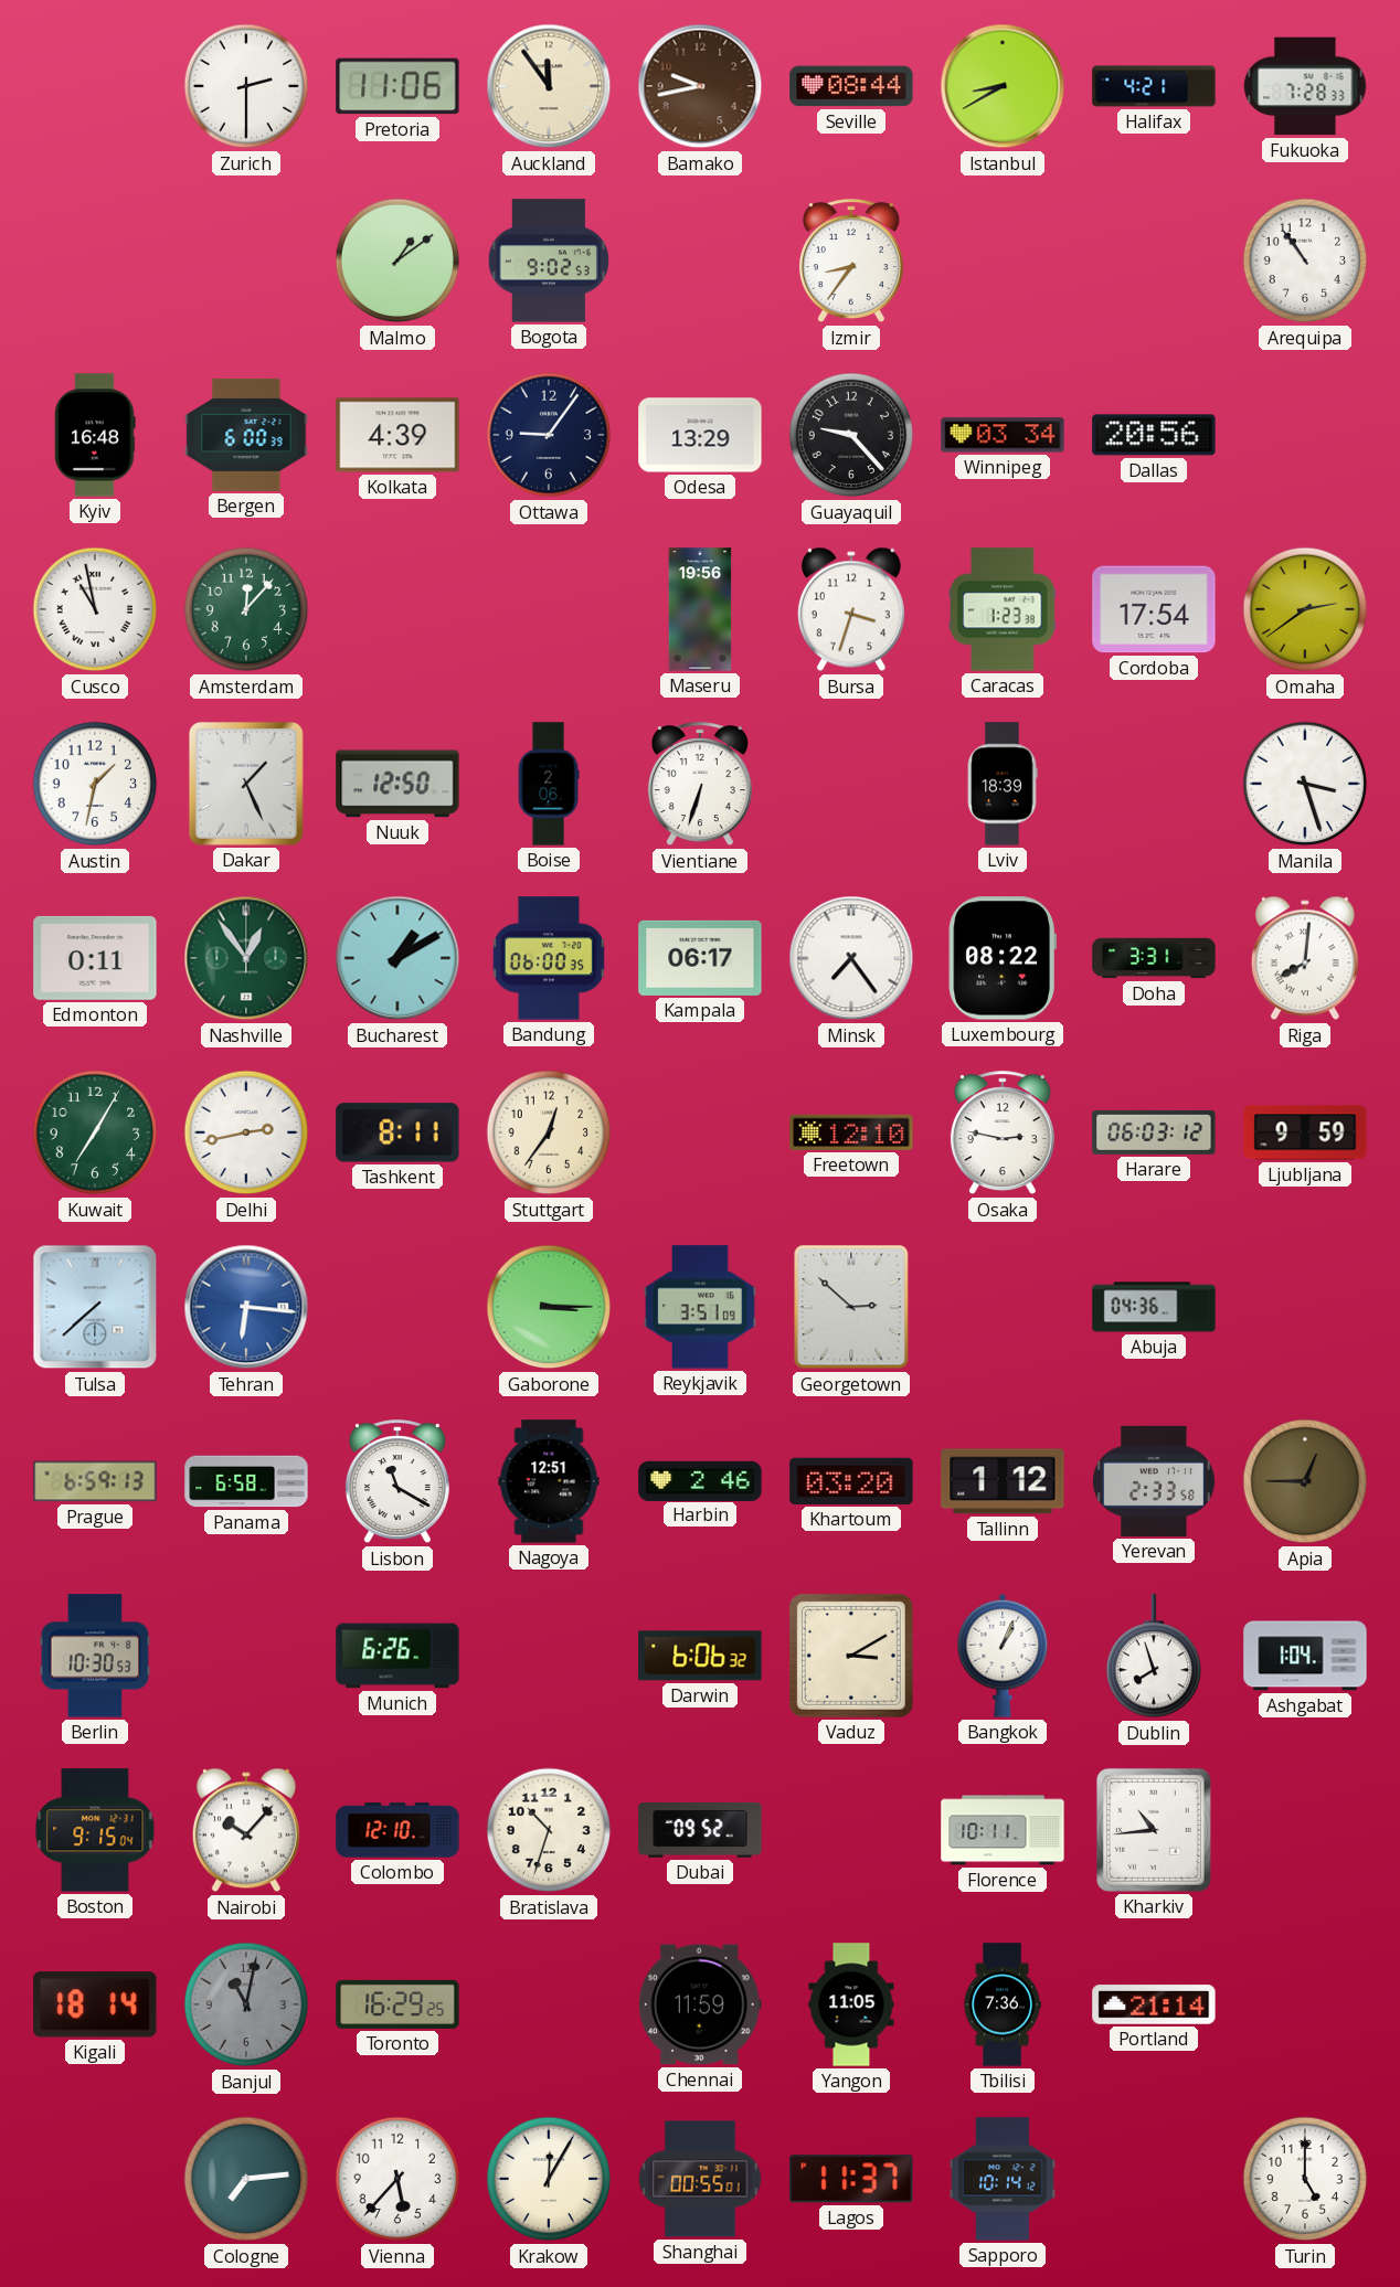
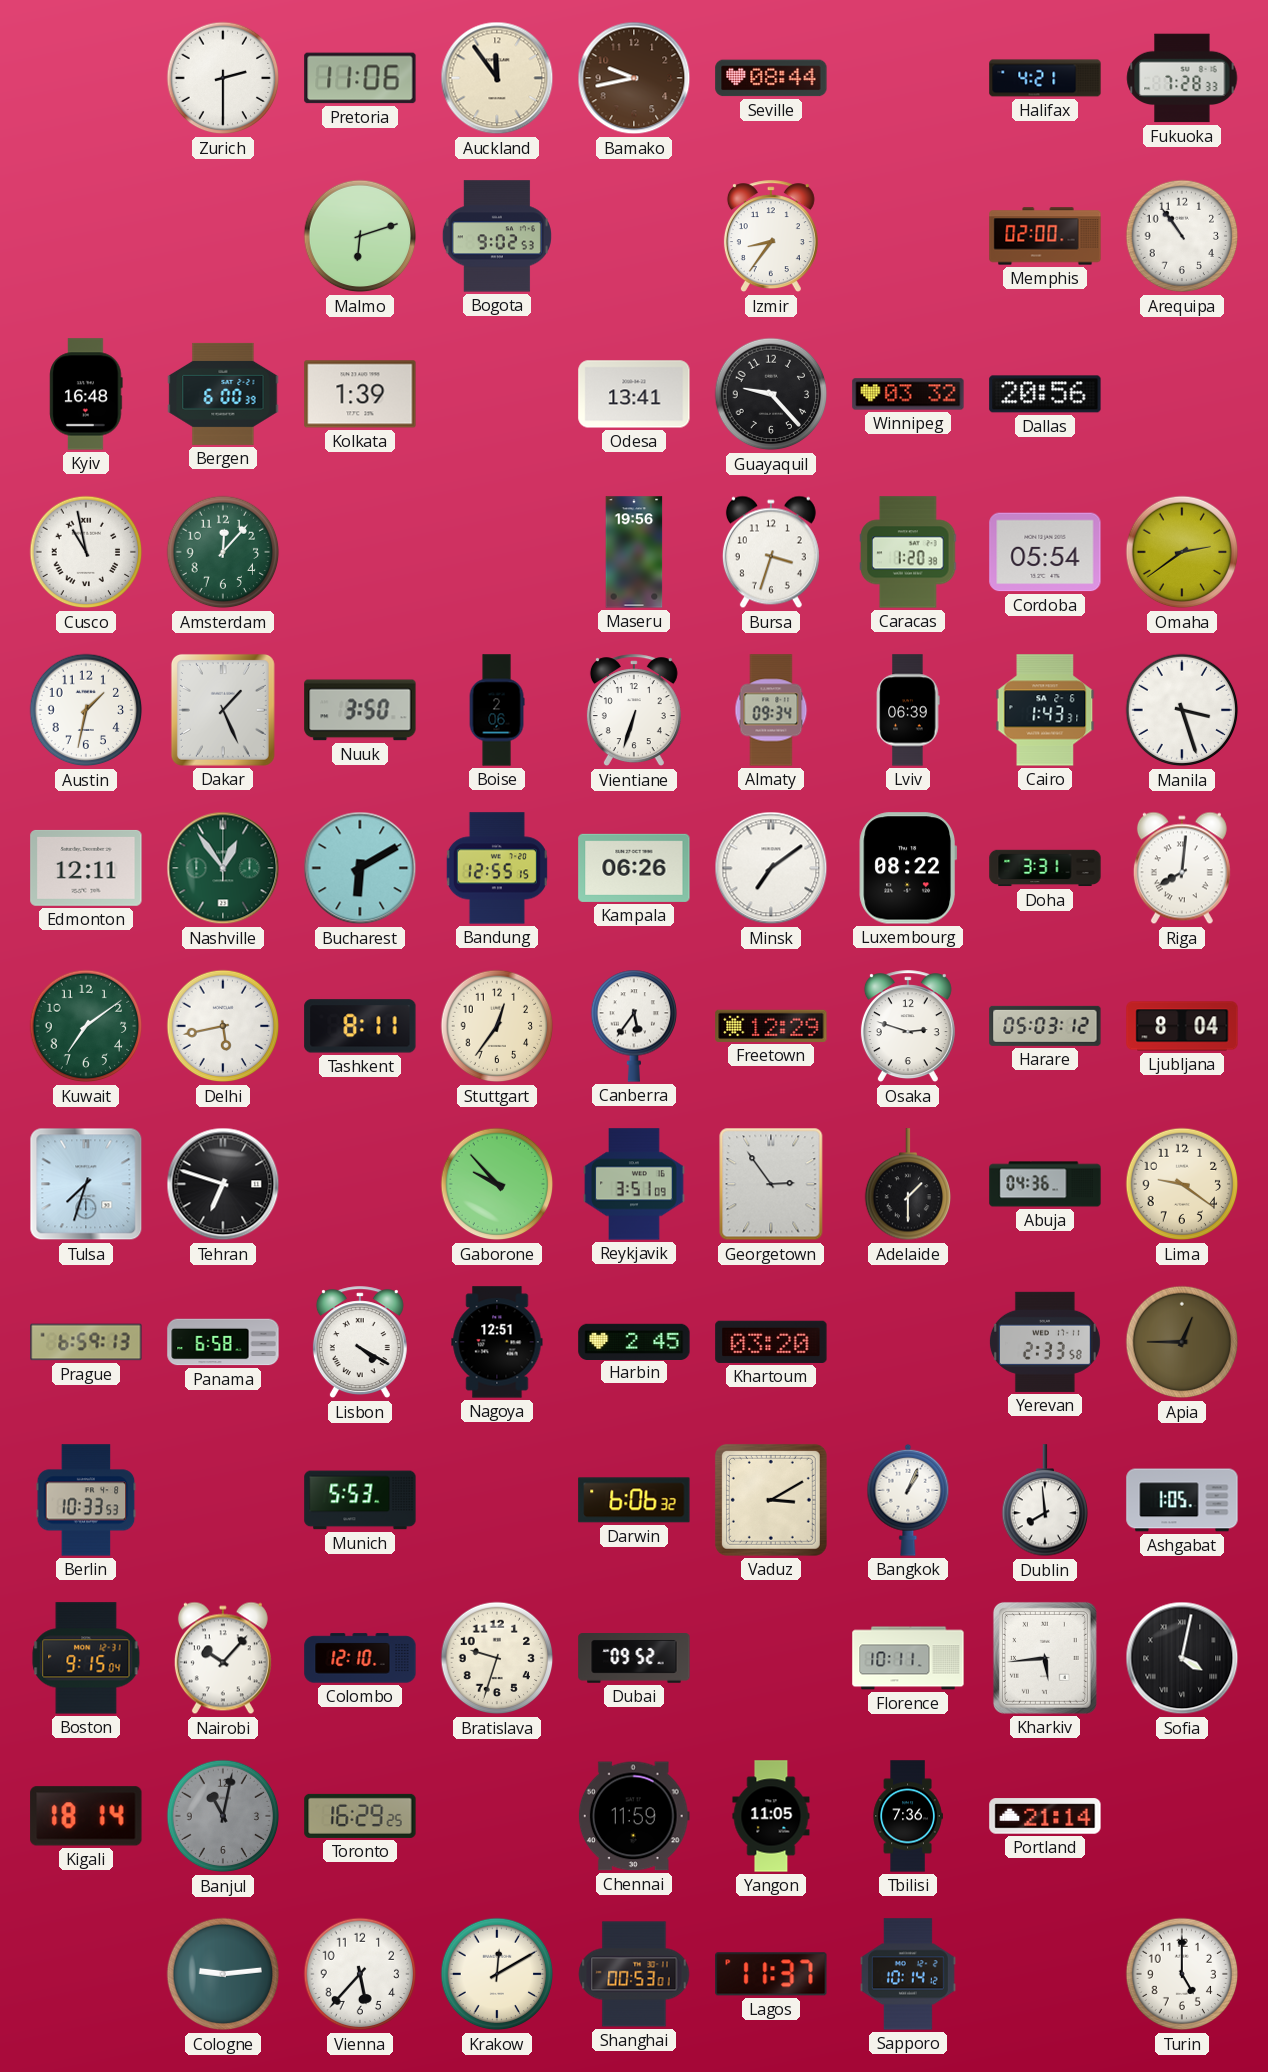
Istanbul: 8:40 -> none (1003, 86)
Malmo: 1:09 -> 6:12 (360, 236)
Memphis: none -> 02:00 (1045, 236)
Kolkata: 4:39 -> 1:39 (360, 394)
Ottawa: 9:06 -> none (549, 435)
Odesa: 13:29 -> 13:41 (634, 394)
Winnipeg: 03:34 -> 03:32 (908, 394)
Caracas: 1:23 -> 1:20 (908, 552)
Cordoba: 17:54 -> 05:54 (1045, 552)
Nuuk: 12:50 -> 3:50 (360, 710)
Almaty: none -> 09:34 (771, 710)
Lviv: 18:39 -> 06:39 (908, 710)
Cairo: none -> 1:43 (1045, 710)
Edmonton: 0:11 -> 12:11 (86, 868)
Bucharest: 1:10 -> 6:10 (360, 868)
Bandung: 06:00 -> 12:55 (497, 868)
Kampala: 06:17 -> 06:26 (634, 868)
Minsk: 7:24 -> 7:09 (771, 868)
Kuwait: 7:05 -> 7:09 (86, 1026)
Delhi: 2:43 -> 5:43 (223, 1026)
Canberra: none -> 5:36 (633, 1026)
Freetown: 12:10 -> 12:29 (771, 1026)
Osaka: 2:47 -> 2:48 (908, 1027)
Harare: 06:03 -> 05:03 (1045, 1026)
Ljubljana: 9:59 -> 8:04 (1182, 1026)
Tulsa: 7:38 -> 7:33 (86, 1184)
Tehran: 6:16 -> 6:48 (223, 1184)
Tehran dial: blue -> black (223, 1184)
Gaborone: 3:15 -> 9:53 (497, 1184)
Georgetown: 2:52 -> 2:54 (771, 1184)
Adelaide: none -> 1:30 (907, 1185)
Lima: none -> 9:21 (1182, 1184)
Lisbon: 11:20 -> 4:20 (360, 1343)
Harbin: 2:46 -> 2:45 (634, 1341)
Tallinn: 1:12 -> none (1003, 1481)
Berlin: 10:30 -> 10:33 (86, 1500)
Munich: 6:26 -> 5:53 (360, 1500)
Dublin: 7:57 -> 7:59 (1044, 1501)
Ashgabat: 1:04 -> 1:05 (1182, 1500)
Bratislava: 10:33 -> 9:33 (497, 1658)
Kharkiv: 10:44 -> 5:44 (1045, 1658)
Sofia: none -> 4:02 (1182, 1658)
Cologne: 7:14 -> 9:14 (223, 1974)
Krakow: 12:05 -> 12:10 (497, 1974)
Shanghai: 00:55 -> 00:53 (634, 1974)
